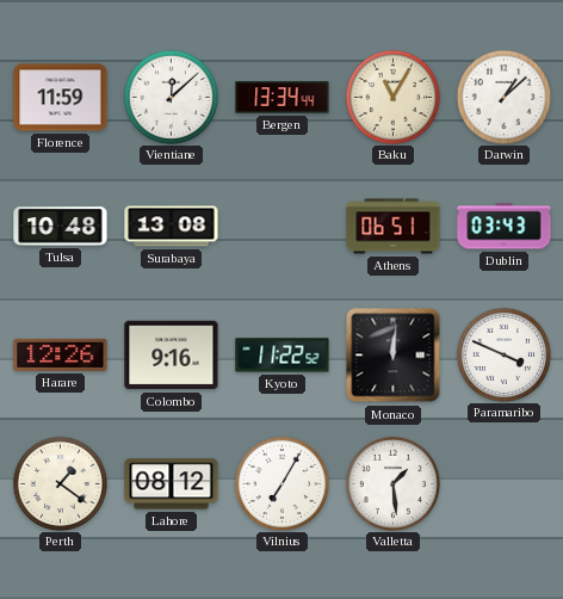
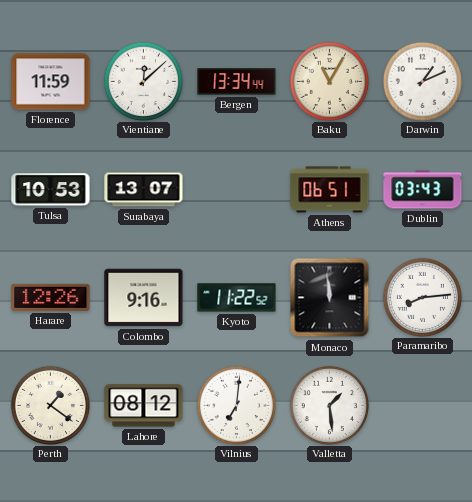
Darwin: 1:08 -> 1:11 (422, 81)
Tulsa: 10:48 -> 10:53 (51, 190)
Surabaya: 13:08 -> 13:07 (144, 190)
Monaco: 12:01 -> 11:59 (330, 298)
Paramaribo: 3:49 -> 8:14 (422, 297)
Vilnius: 7:05 -> 7:01 (236, 405)
